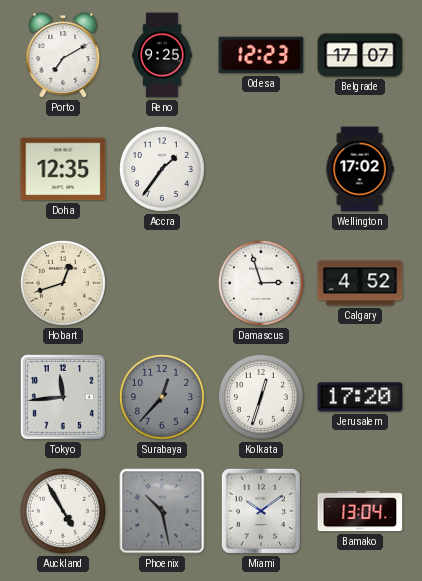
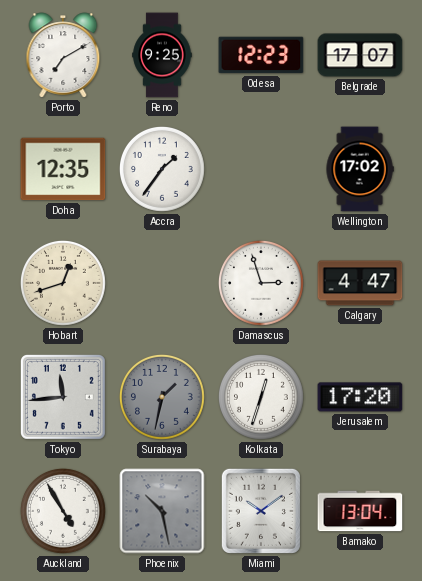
Calgary: 4:52 -> 4:47 (360, 283)
Surabaya: 12:37 -> 1:32 (162, 397)
